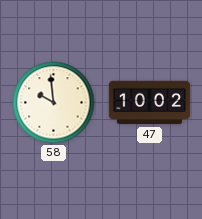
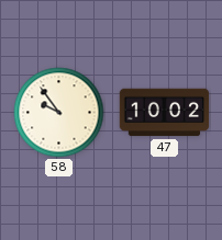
58: 9:59 -> 9:54 (59, 113)
